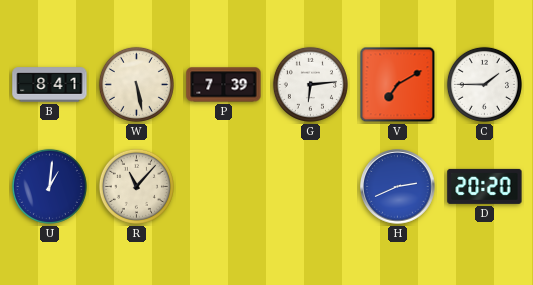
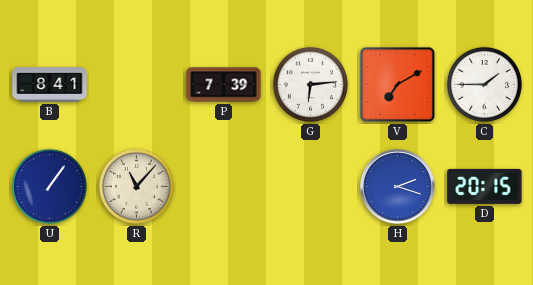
W: 5:28 -> none (136, 84)
U: 1:01 -> 1:06 (49, 186)
H: 2:41 -> 2:18 (398, 187)
D: 20:20 -> 20:15 (485, 186)
